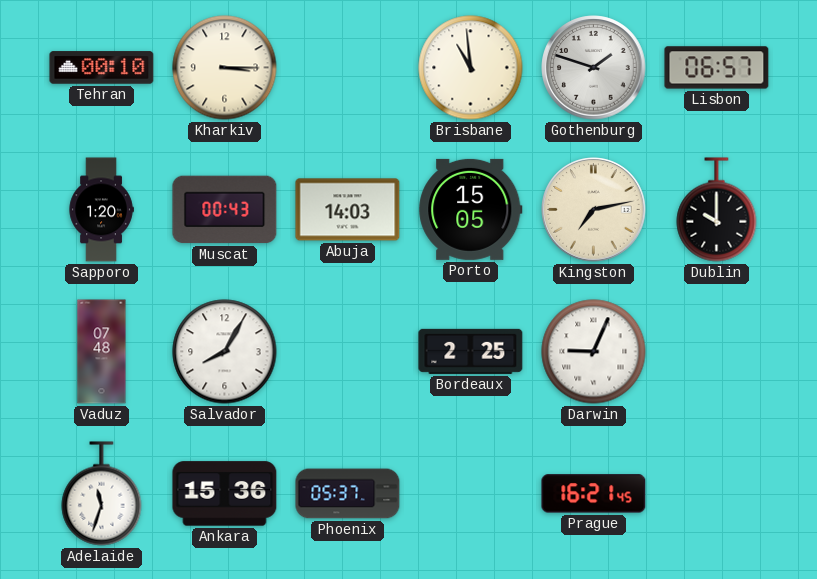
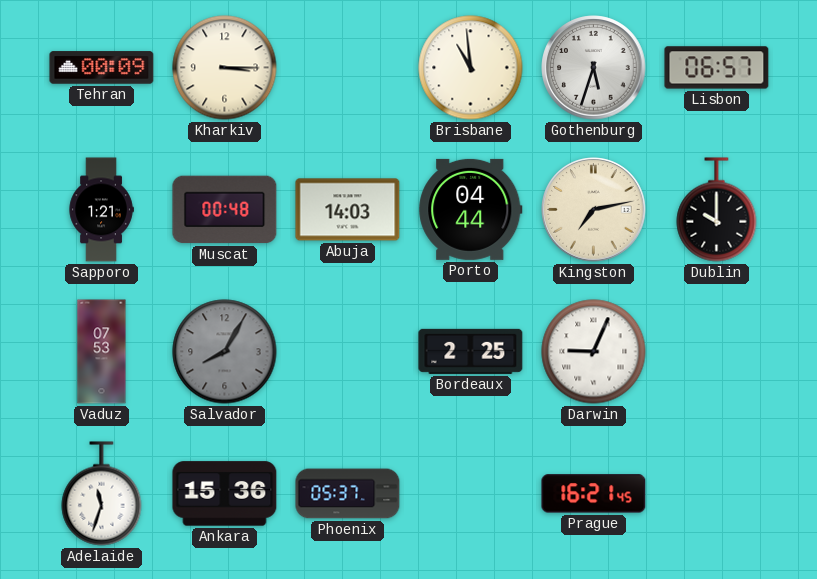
Tehran: 00:10 -> 00:09 (102, 68)
Gothenburg: 1:48 -> 5:33 (594, 68)
Sapporo: 1:20 -> 1:21 (101, 210)
Muscat: 00:43 -> 00:48 (225, 210)
Porto: 15:05 -> 04:44 (471, 209)
Vaduz: 07:48 -> 07:53 (102, 352)
Salvador dial: white -> grey (225, 352)
